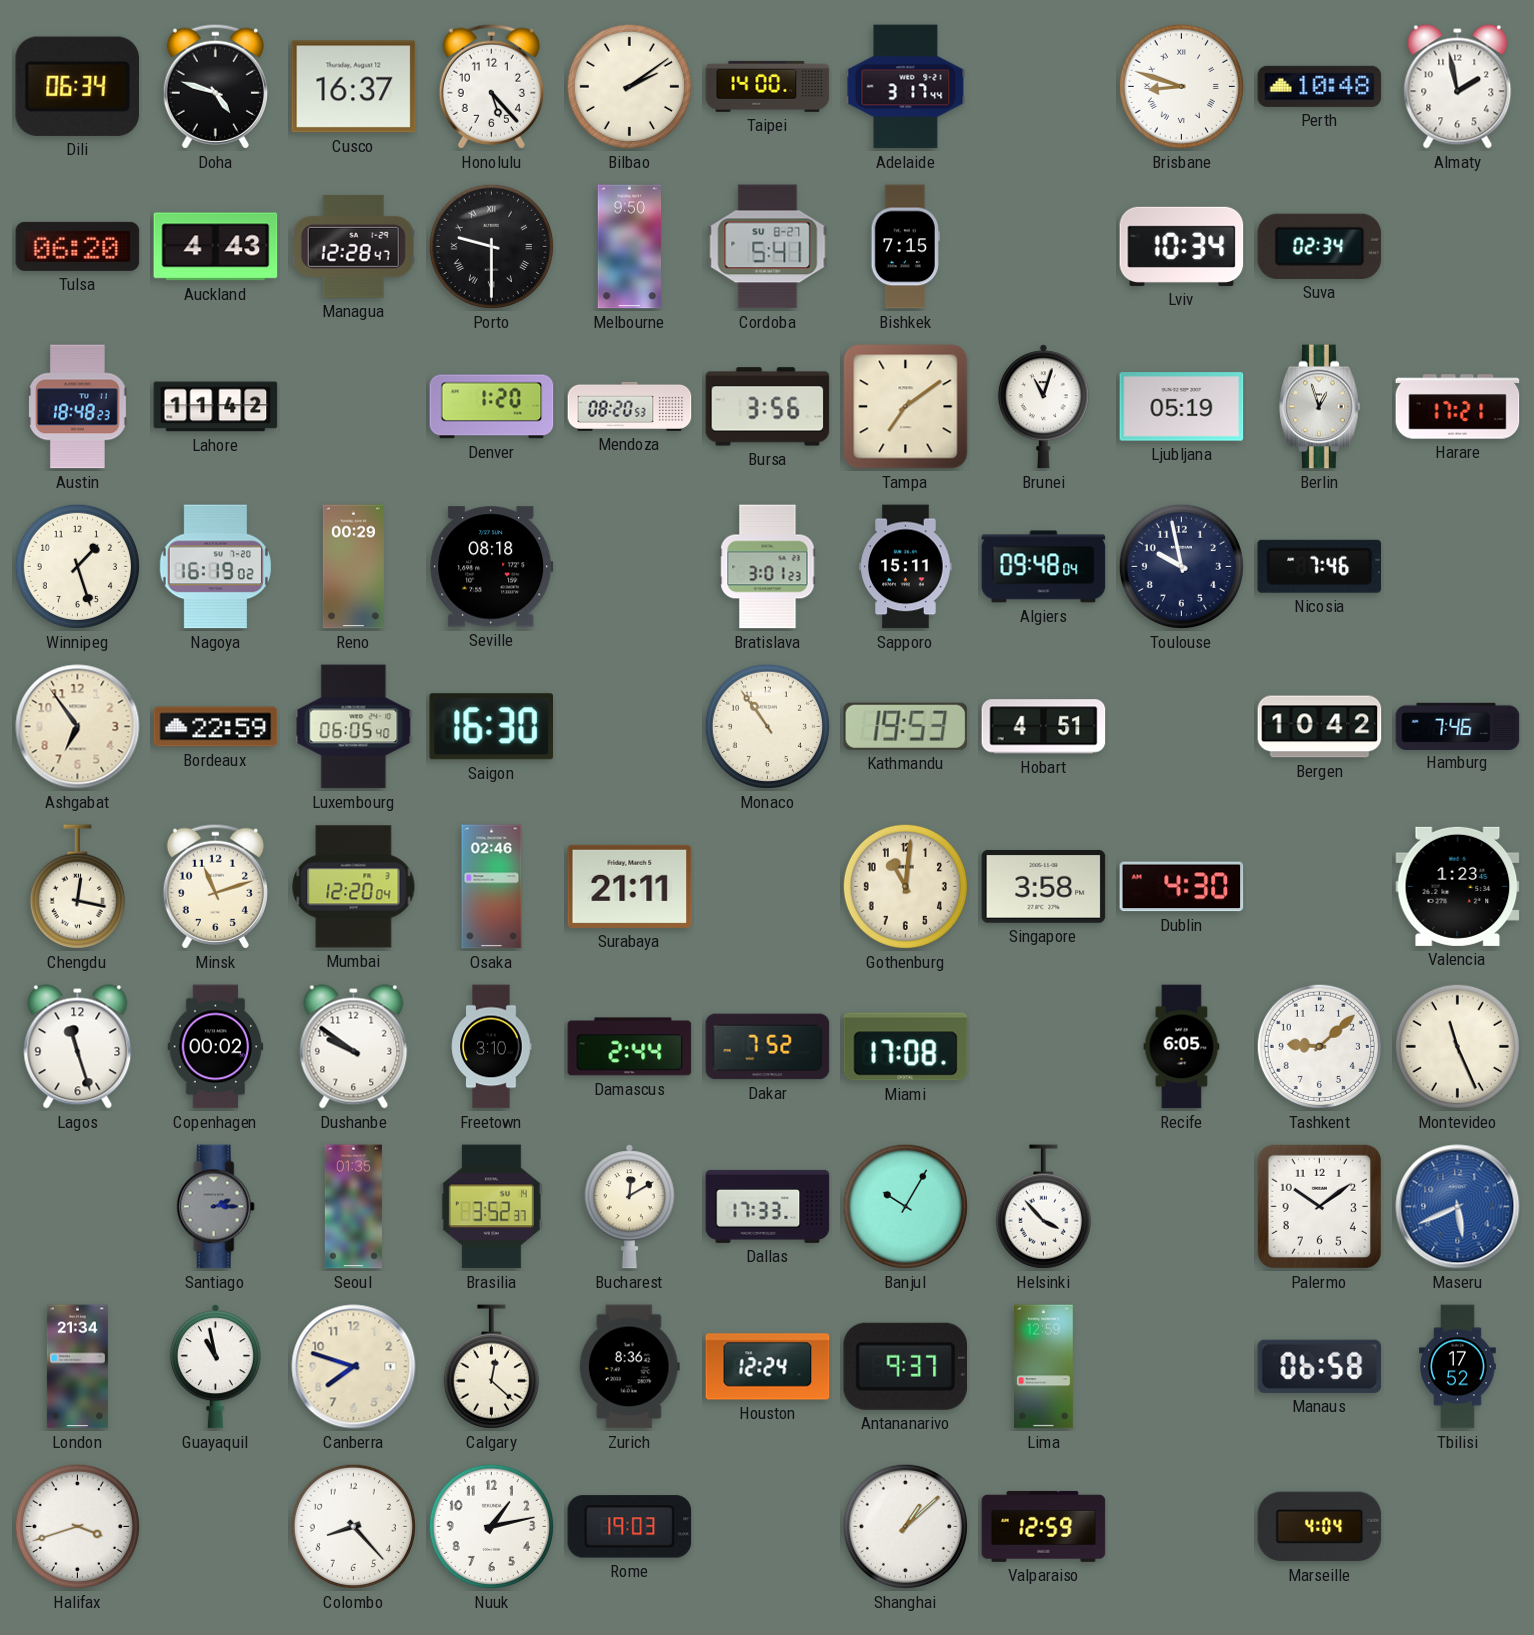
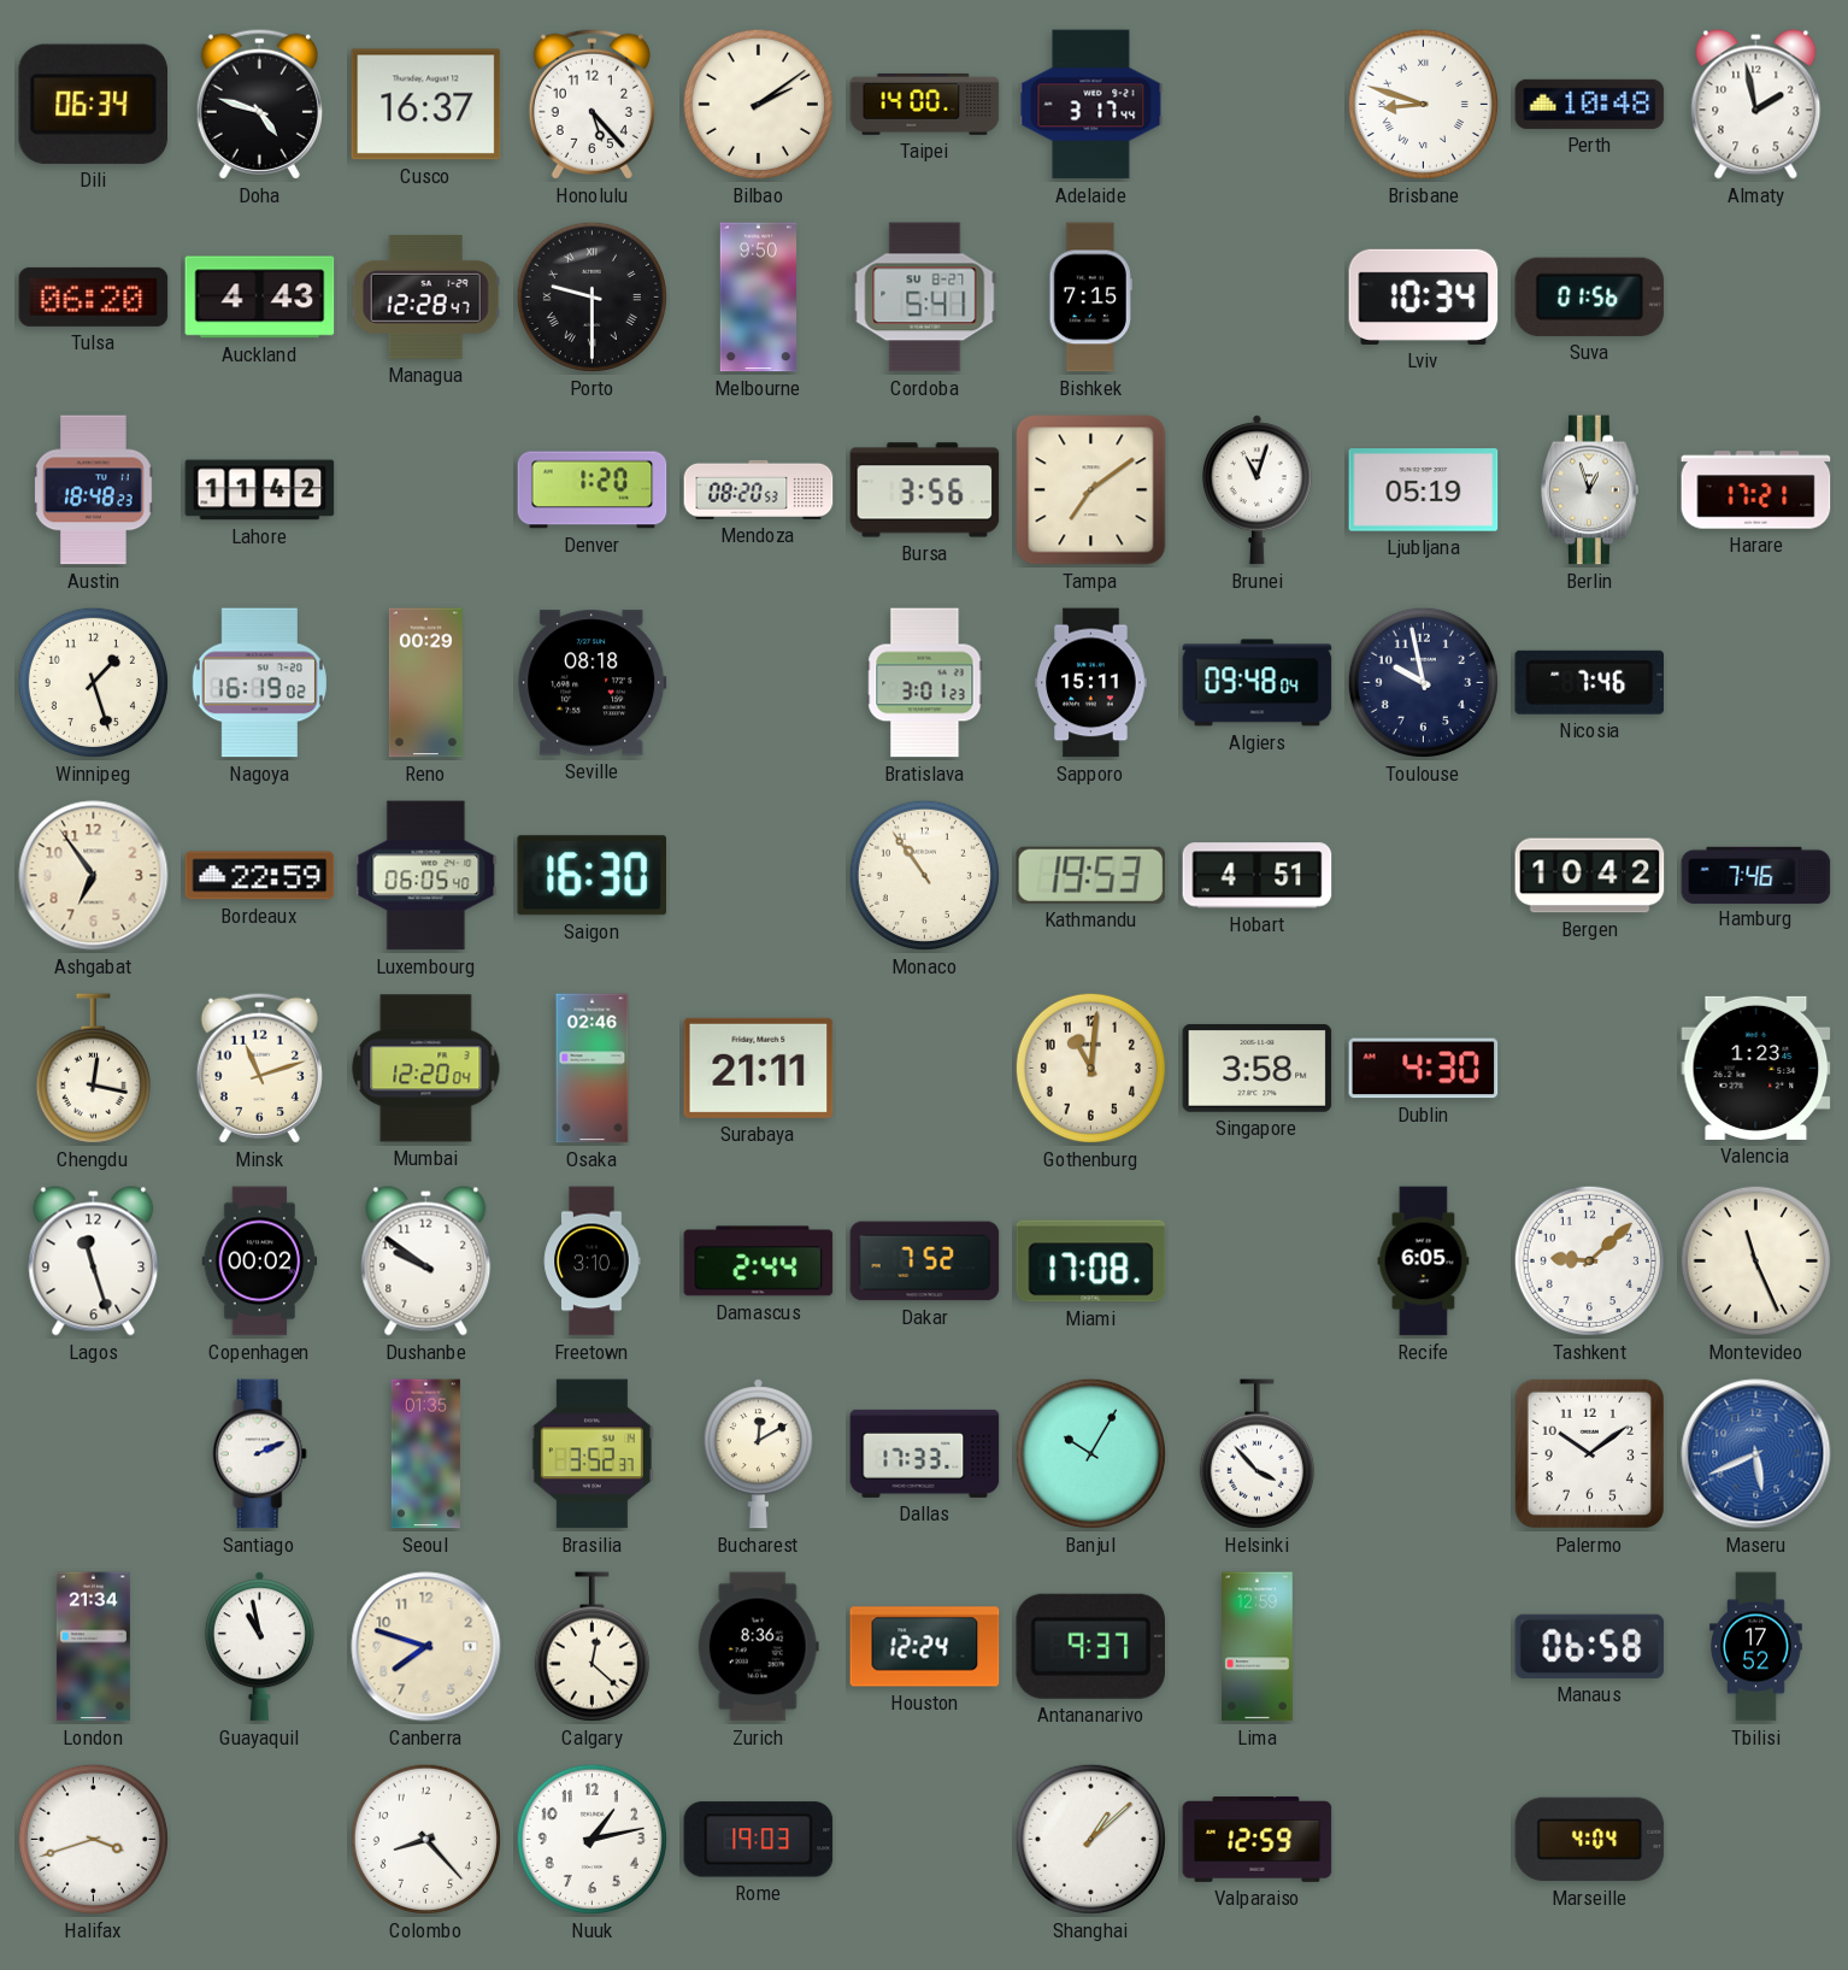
Suva: 02:34 -> 01:56 (1590, 296)
Santiago: 2:15 -> 2:11 (259, 1454)
Santiago dial: grey -> white (259, 1454)
